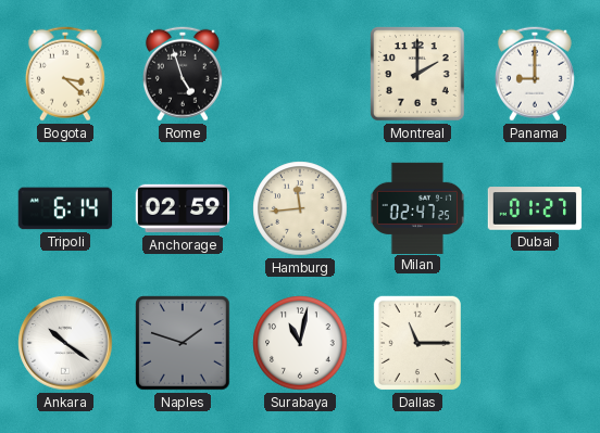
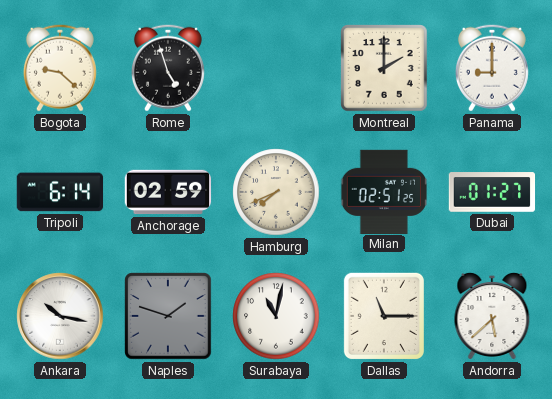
Bogota: 3:22 -> 9:22 (60, 68)
Hamburg: 11:44 -> 7:41 (276, 192)
Milan: 02:47 -> 02:51 (383, 191)
Ankara: 10:21 -> 10:17 (60, 316)
Andorra: none -> 5:38 (492, 316)
